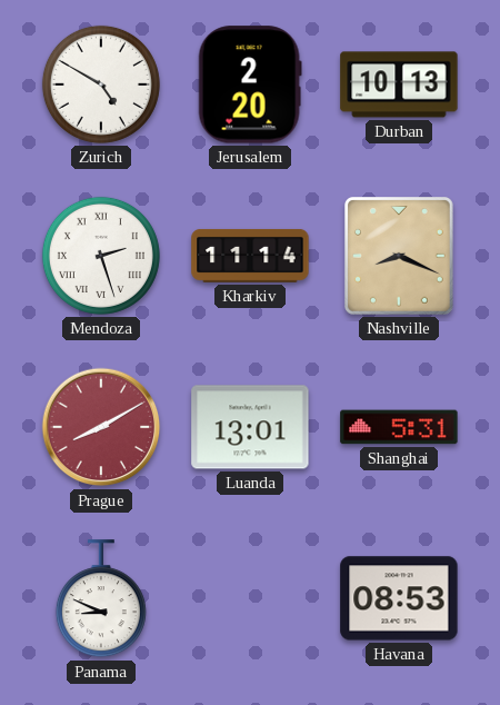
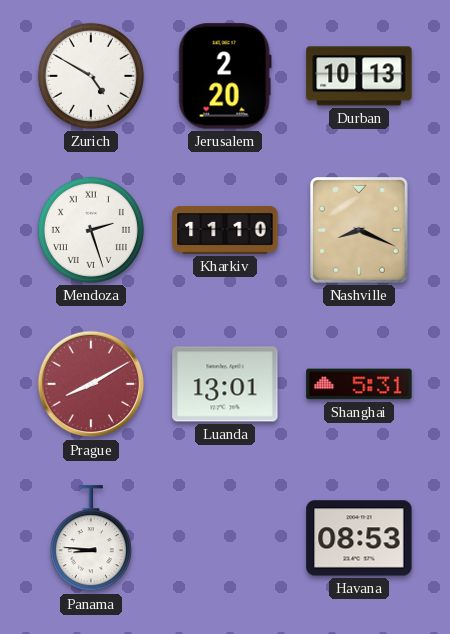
Kharkiv: 11:14 -> 11:10 (225, 230)
Panama: 8:49 -> 8:46 (91, 539)
